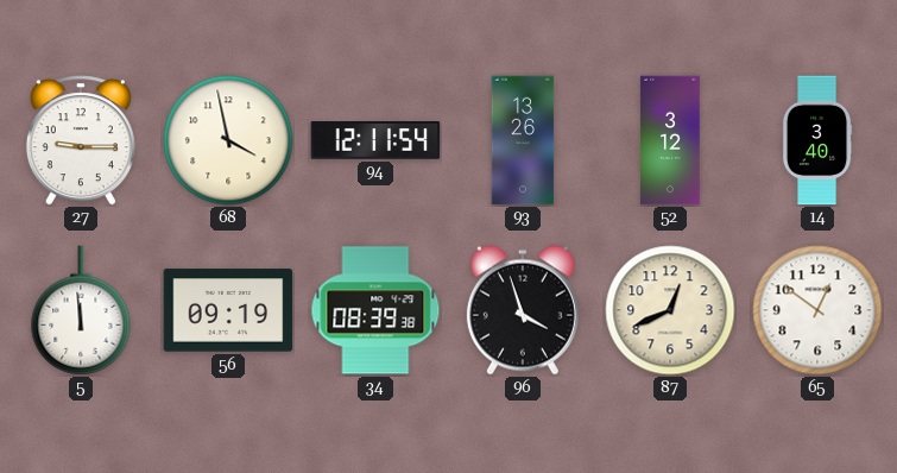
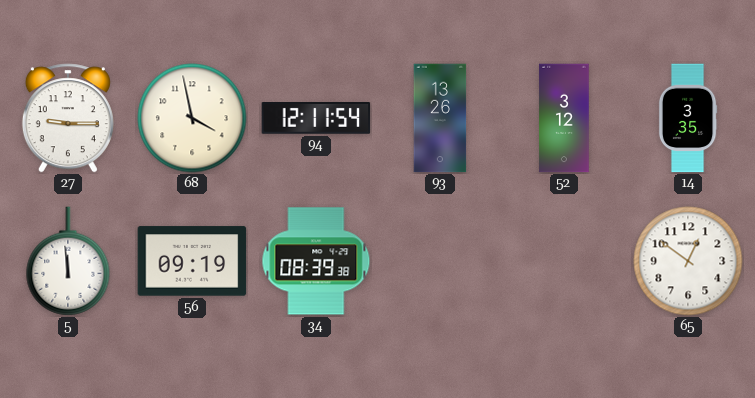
14: 3:40 -> 3:35 (688, 118)
96: 3:57 -> none (523, 310)
87: 12:41 -> none (670, 310)
